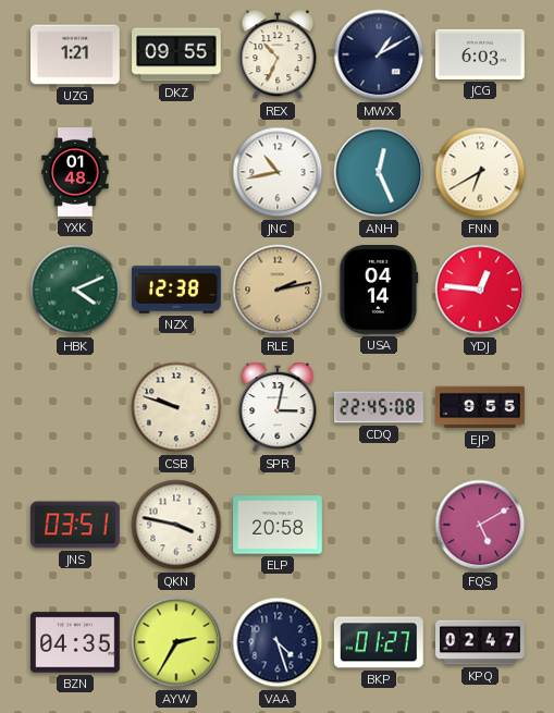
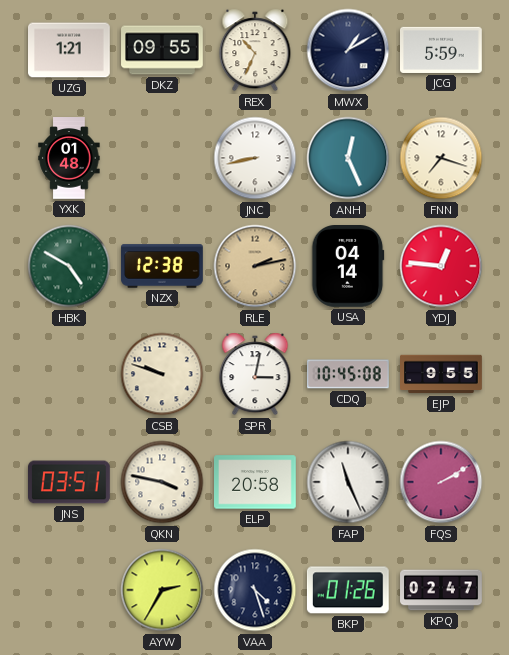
JCG: 6:03 -> 5:59 (442, 50)
JNC: 10:43 -> 8:43 (255, 158)
FNN: 6:40 -> 7:18 (441, 158)
HBK: 4:11 -> 4:50 (69, 266)
CDQ: 22:45 -> 10:45 (349, 374)
FAP: none -> 11:26 (348, 482)
FQS: 5:10 -> 2:10 (441, 482)
BZN: 04:35 -> none (76, 642)
BKP: 01:27 -> 01:26 (348, 590)
